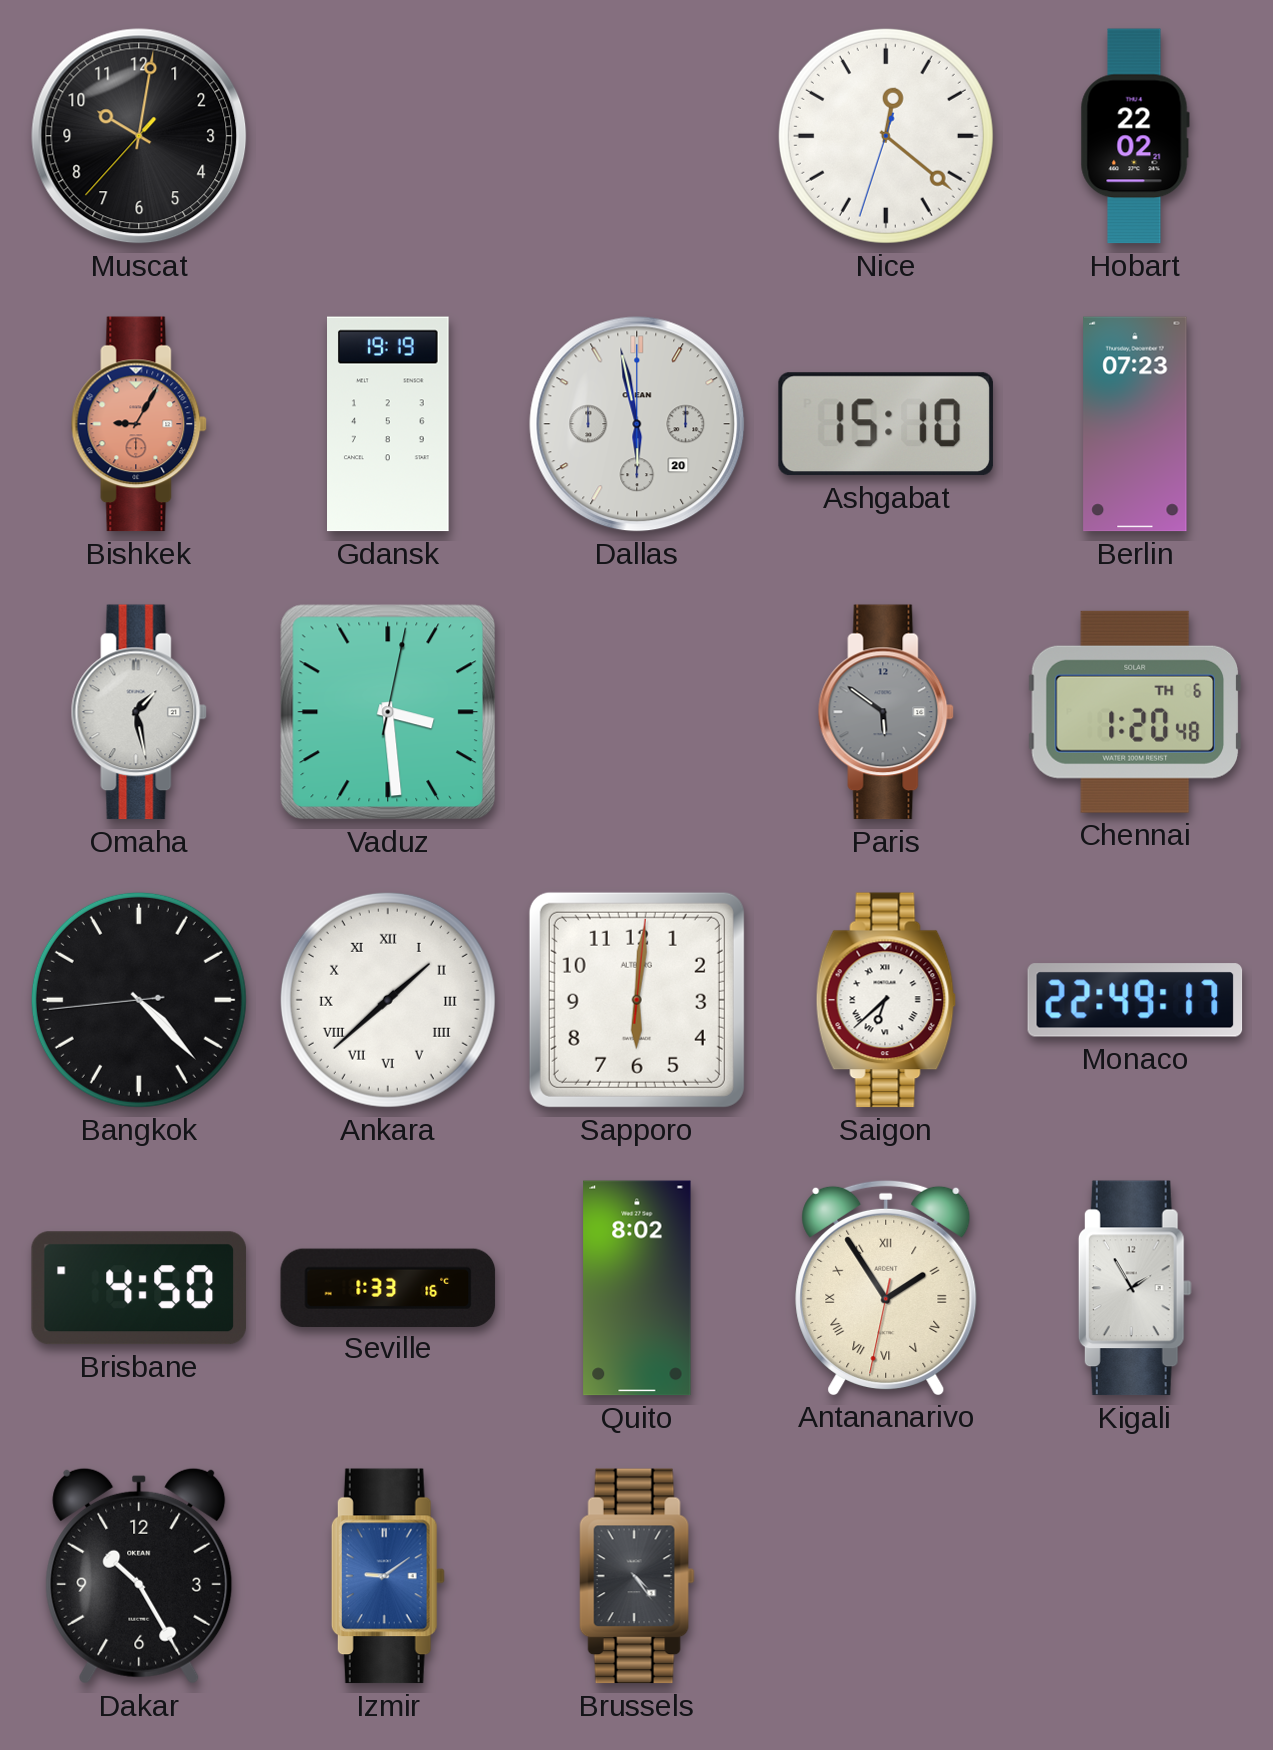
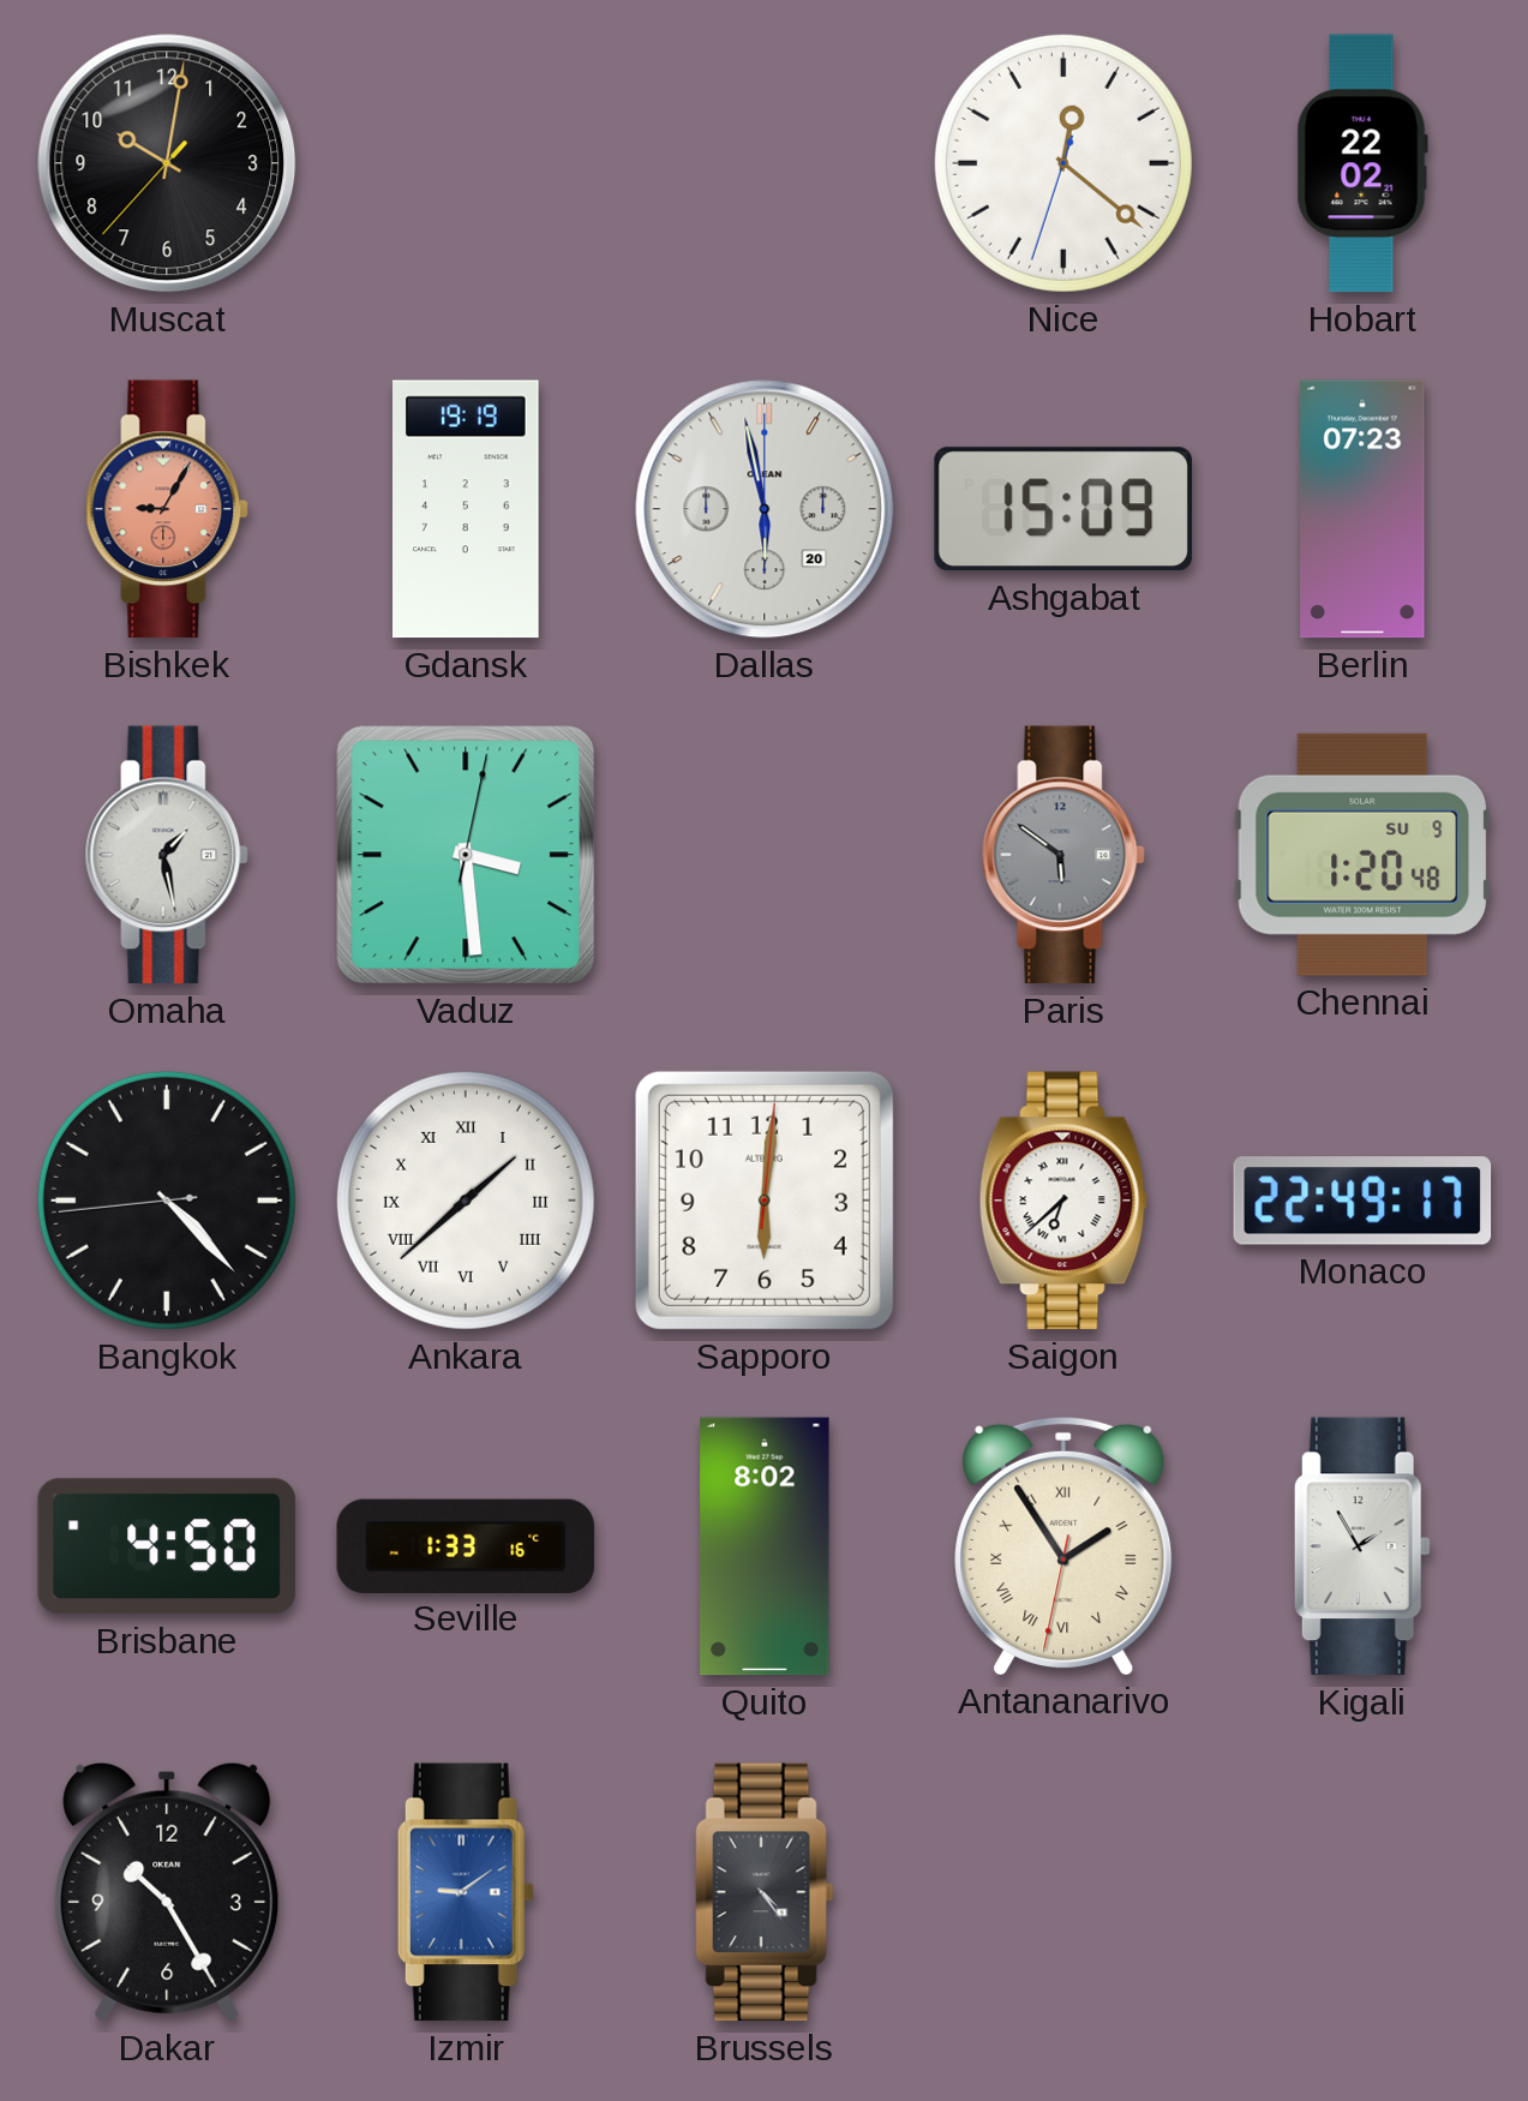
Ashgabat: 15:10 -> 15:09 (1063, 509)
Chennai date: TH 6 -> SU 9 (1361, 855)
